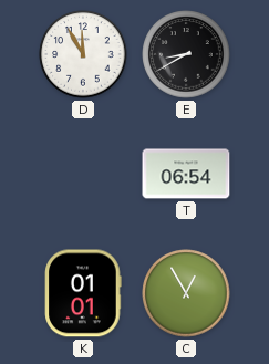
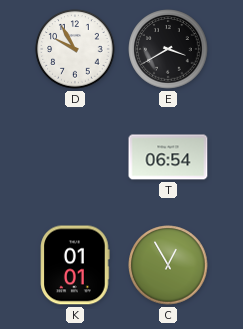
D: 11:55 -> 9:55 (75, 49)
E: 8:40 -> 3:40 (168, 49)
